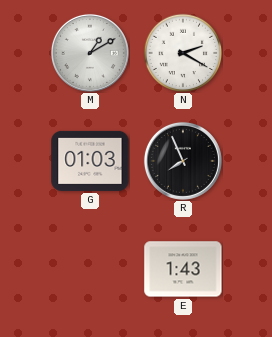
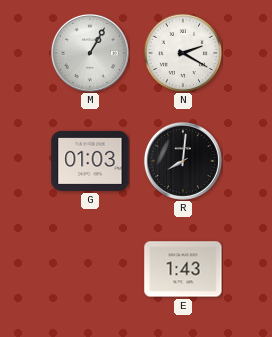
M: 1:10 -> 1:05 (90, 53)
R: 7:56 -> 8:01 (183, 161)
